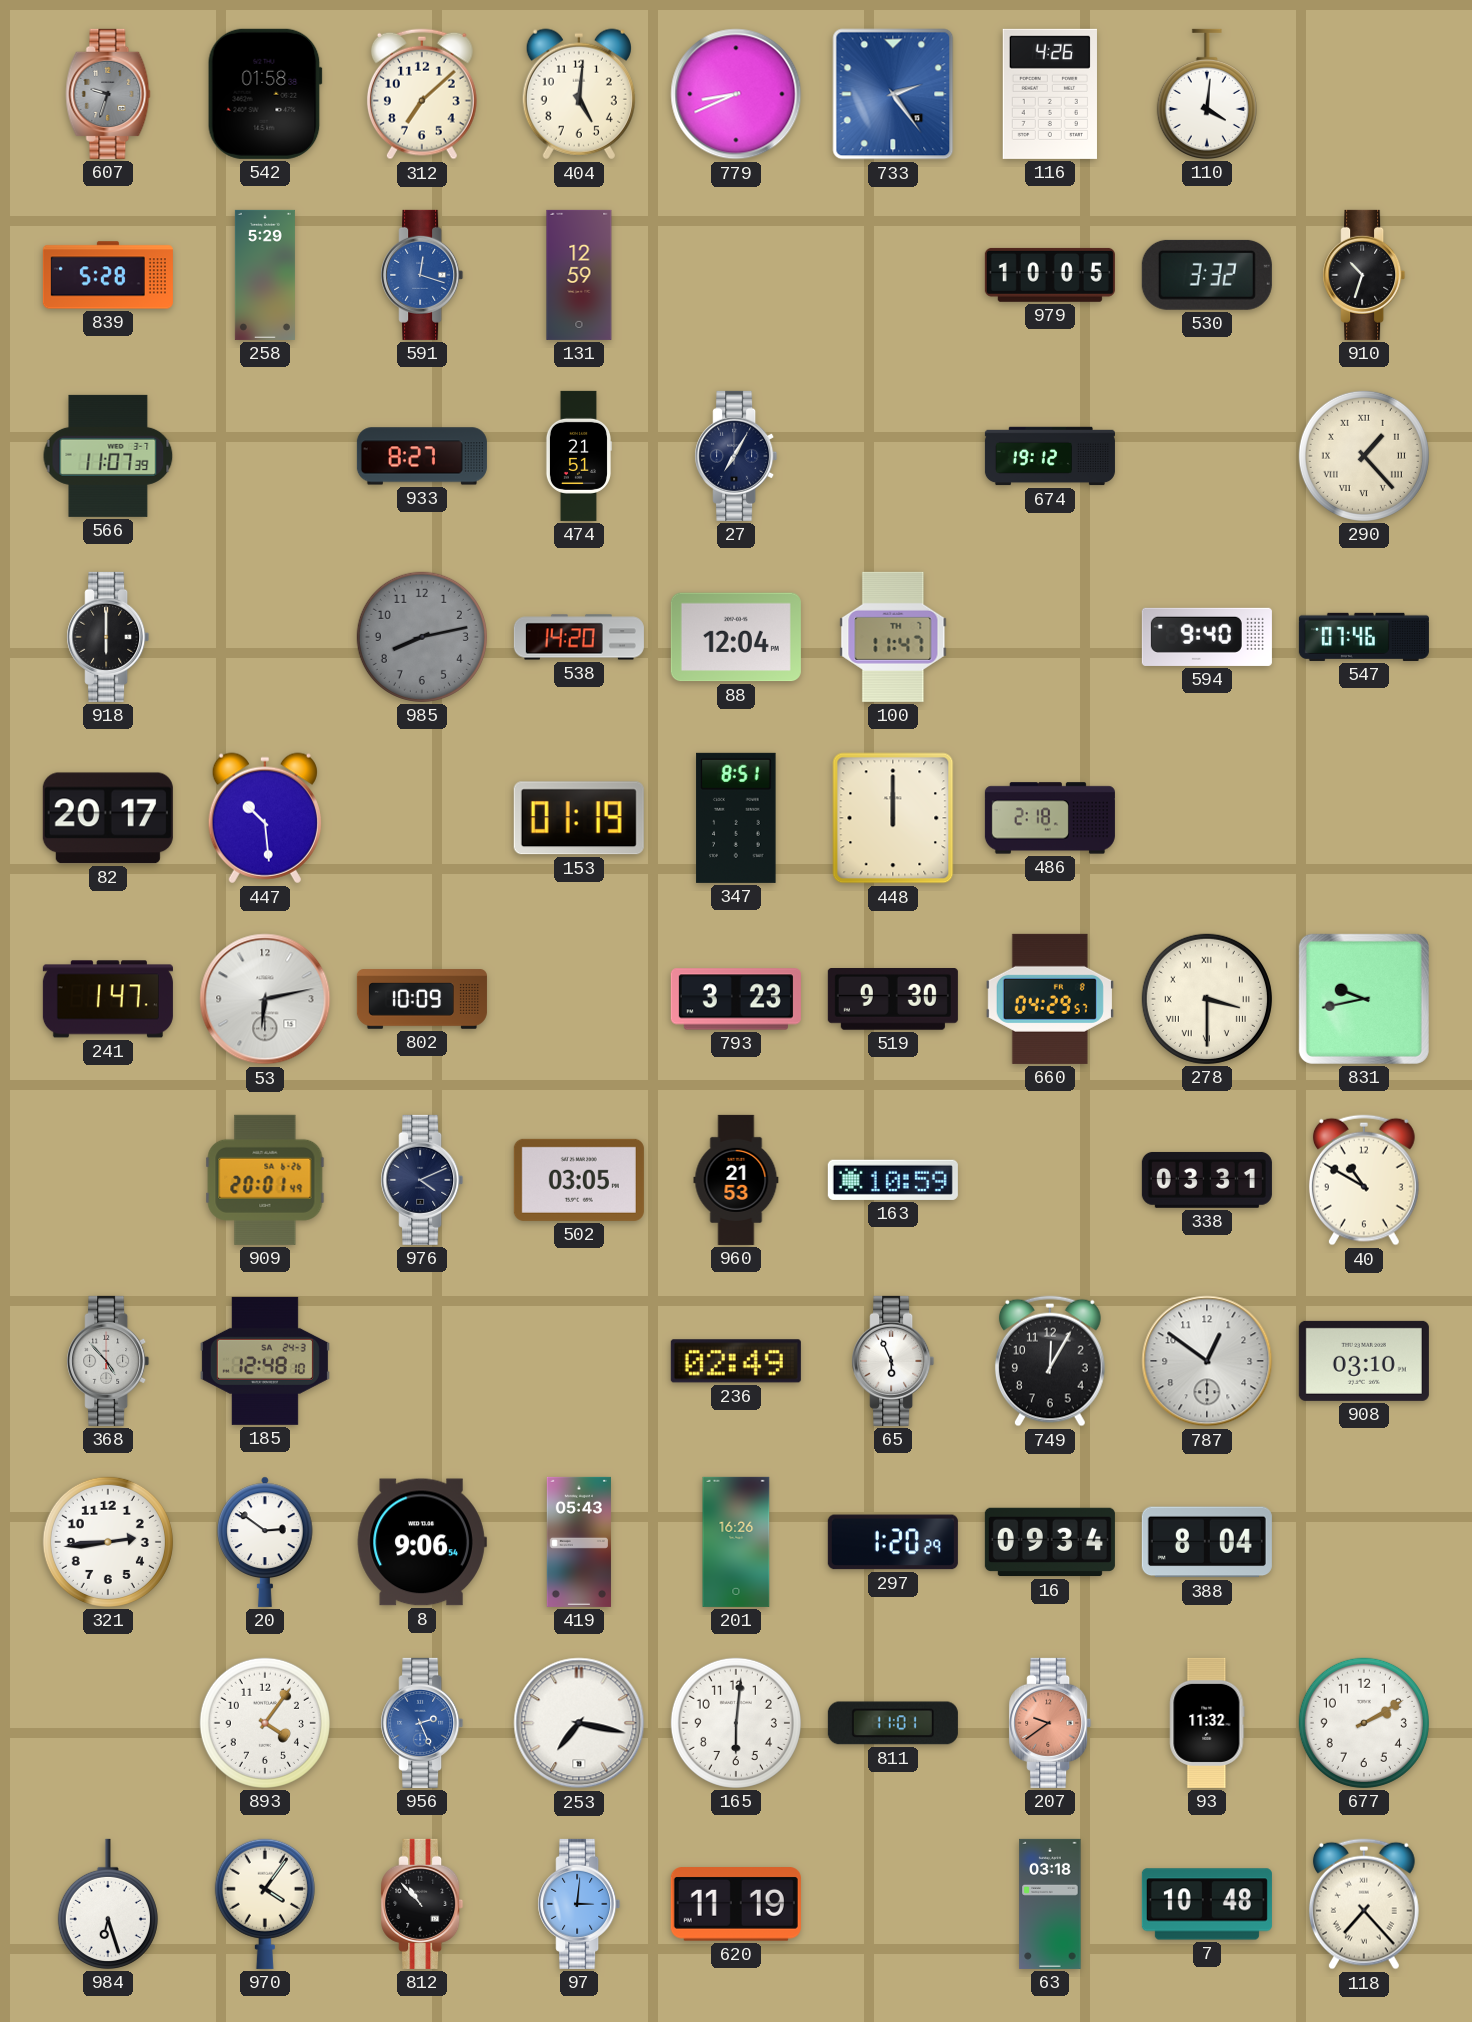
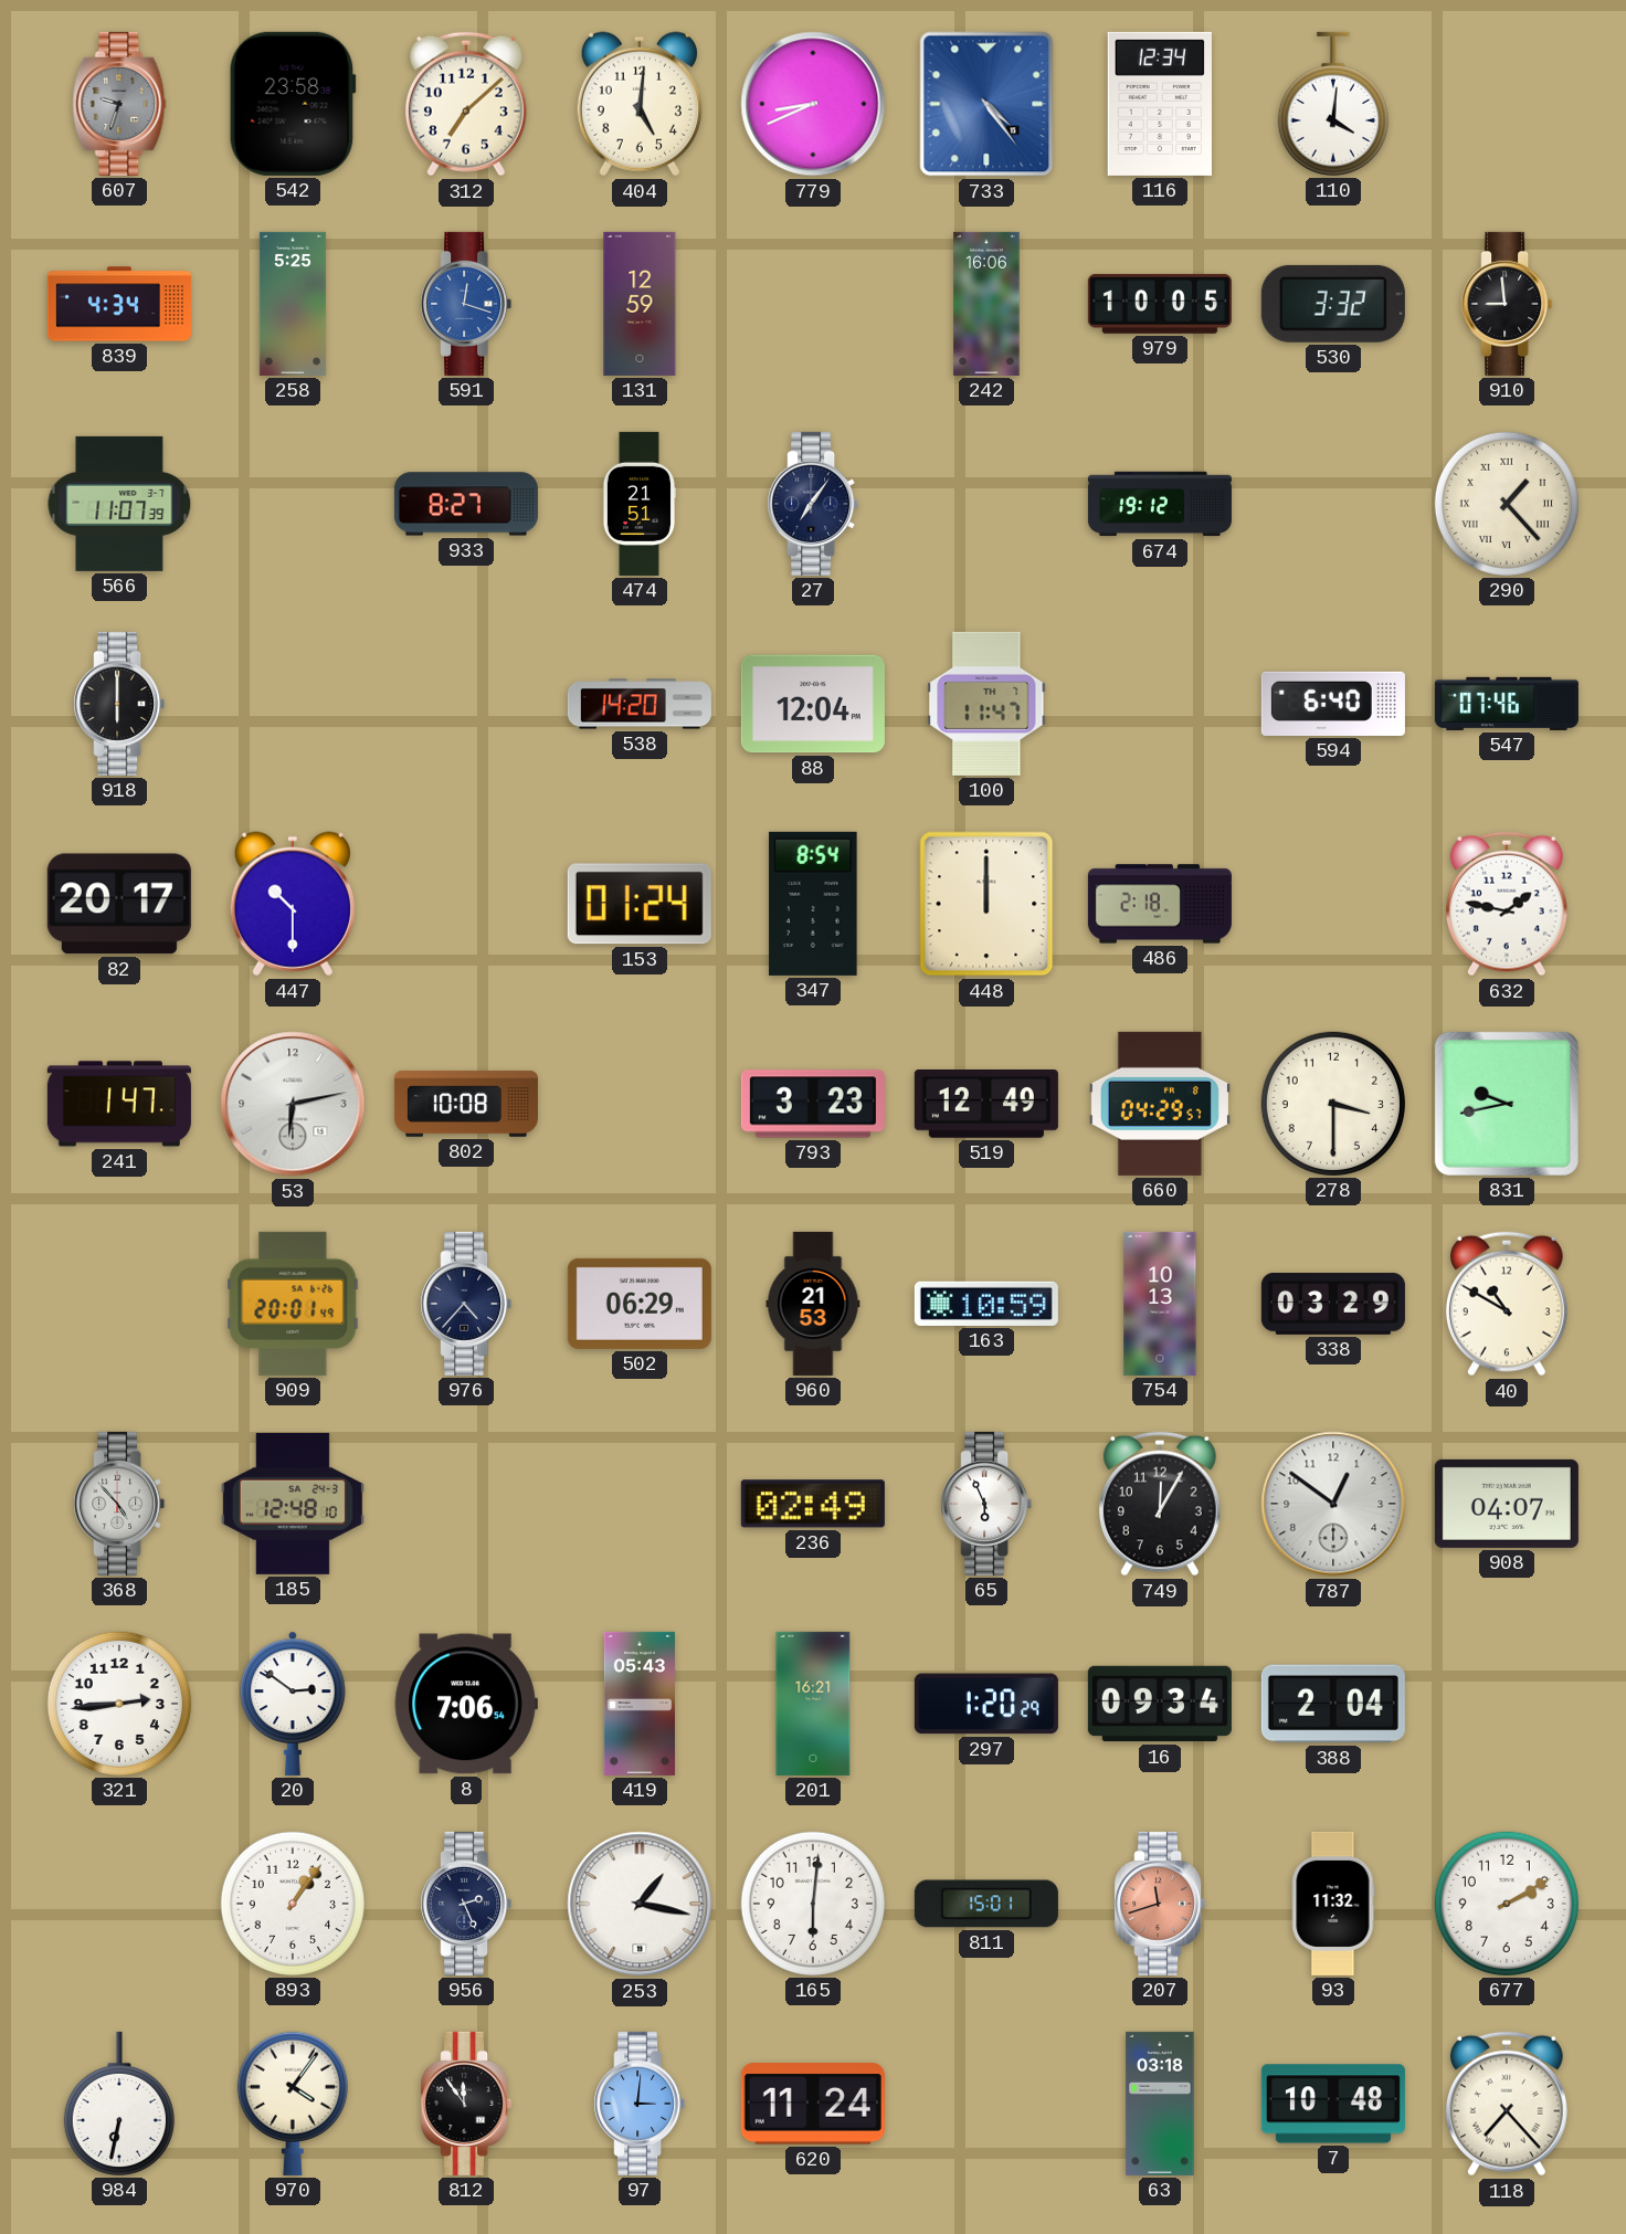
542: 01:58 -> 23:58 (293, 104)
733: 2:24 -> 4:24 (986, 104)
116: 4:26 -> 12:34 (1160, 104)
839: 5:28 -> 4:34 (119, 304)
258: 5:29 -> 5:25 (293, 304)
242: none -> 16:06 (986, 304)
910: 10:33 -> 8:59 (1507, 304)
27: 7:05 -> 7:06 (813, 504)
985: 8:13 -> none (422, 637)
594: 9:40 -> 6:40 (1333, 704)
447: 10:29 -> 10:30 (293, 904)
153: 01:19 -> 01:24 (640, 904)
347: 8:51 -> 8:54 (813, 904)
632: none -> 1:47 (1507, 904)
802: 10:09 -> 10:08 (466, 1104)
519: 9:30 -> 12:49 (986, 1105)
278 numerals: Roman -> Arabic (1333, 1104)
976: 4:11 -> 4:37 (466, 1304)
502: 03:05 -> 06:29 (640, 1304)
754: none -> 10:13 (1160, 1304)
338: 03:31 -> 03:29 (1333, 1304)
908: 03:10 -> 04:07 (1507, 1504)
8: 9:06 -> 7:06 (466, 1704)
201: 16:26 -> 16:21 (813, 1704)
388: 8:04 -> 2:04 (1333, 1704)
893: 4:06 -> 1:06 (293, 1904)
956 dial: blue -> navy (466, 1904)
253: 7:17 -> 1:17 (640, 1904)
811: 11:01 -> 15:01 (986, 1904)
207: 9:39 -> 11:42 (1160, 1904)
984: 6:27 -> 6:32 (119, 2104)
812: 10:53 -> 11:54 (466, 2104)
620: 11:19 -> 11:24 (813, 2104)
